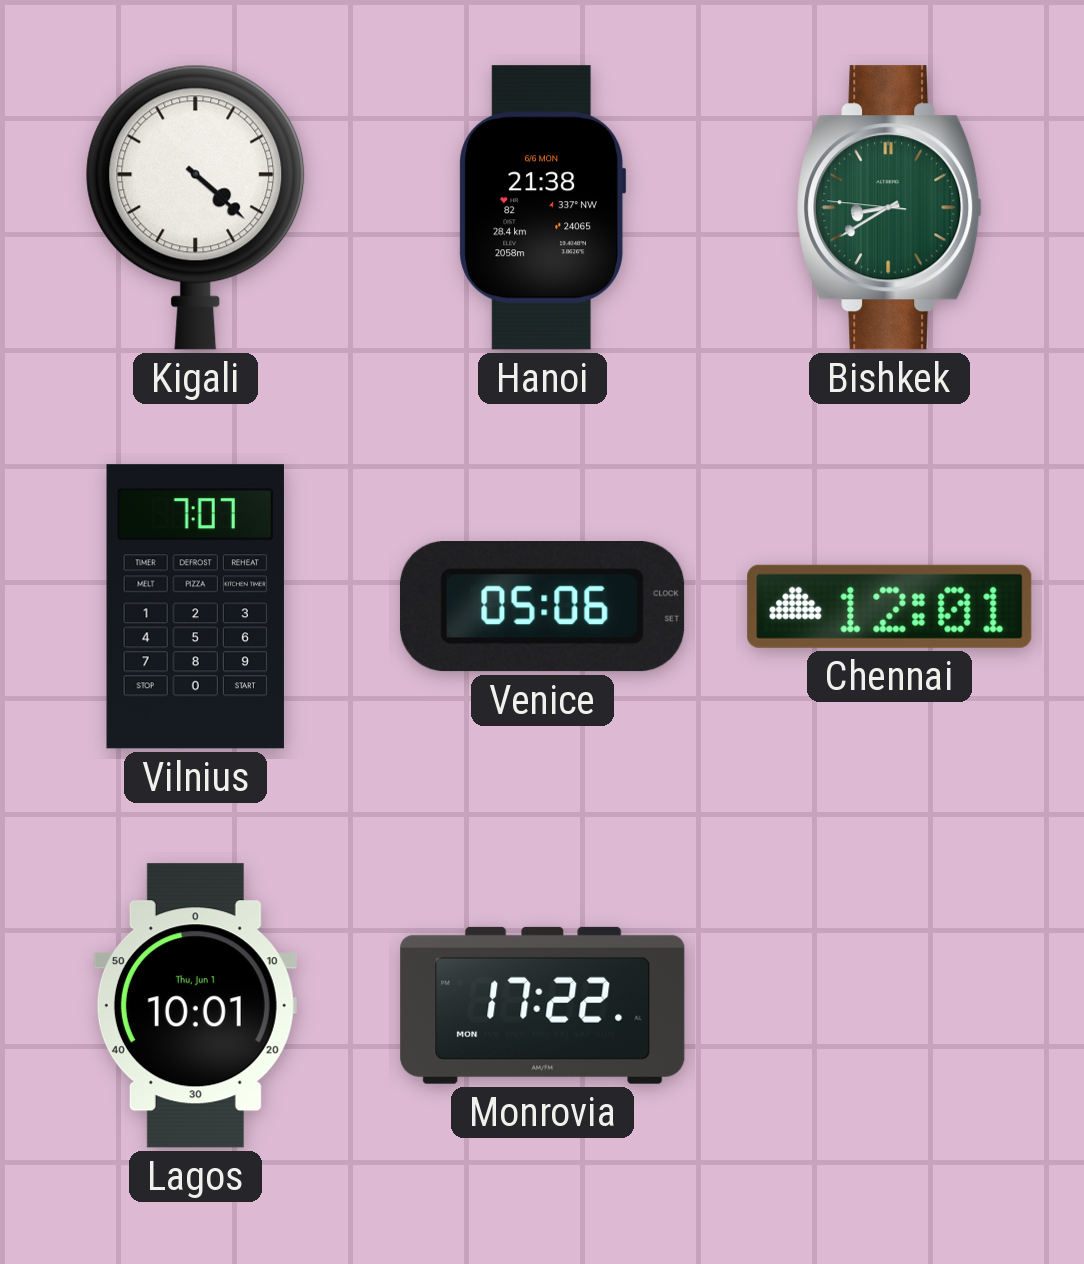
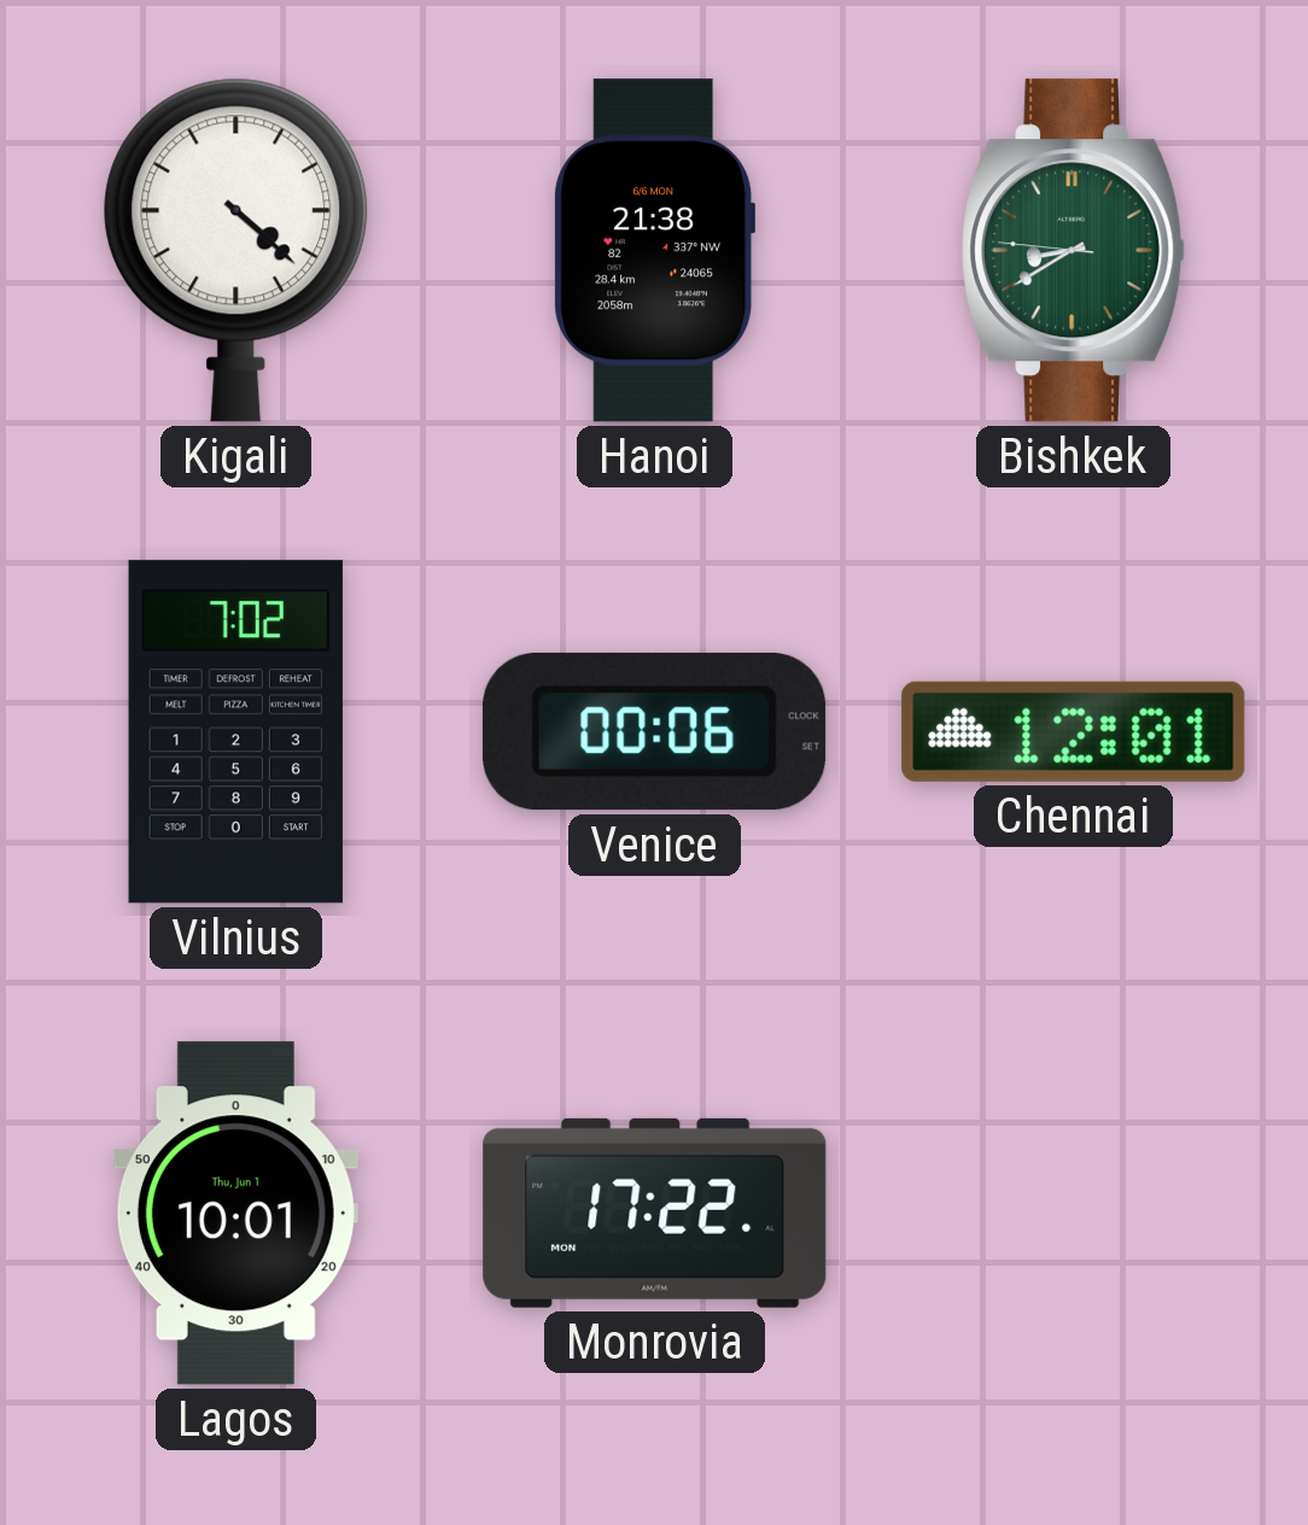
Vilnius: 7:07 -> 7:02 (235, 732)
Venice: 05:06 -> 00:06 (654, 732)
